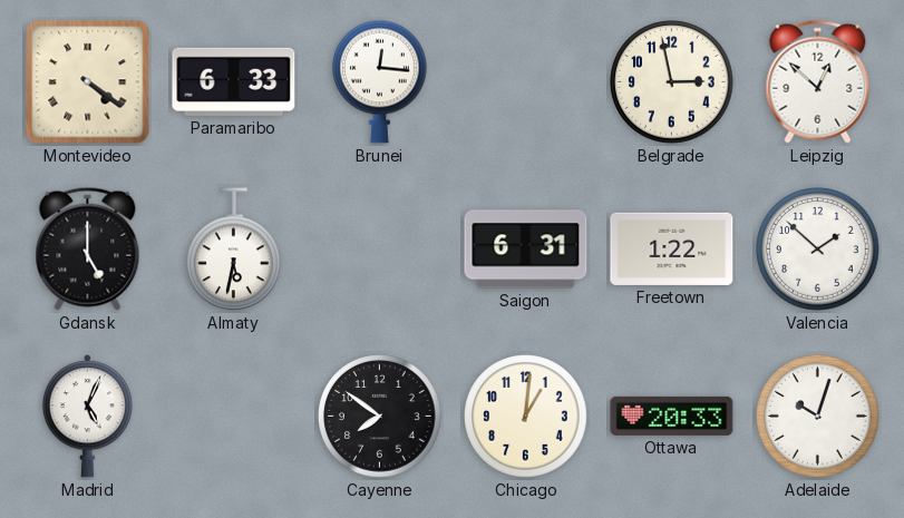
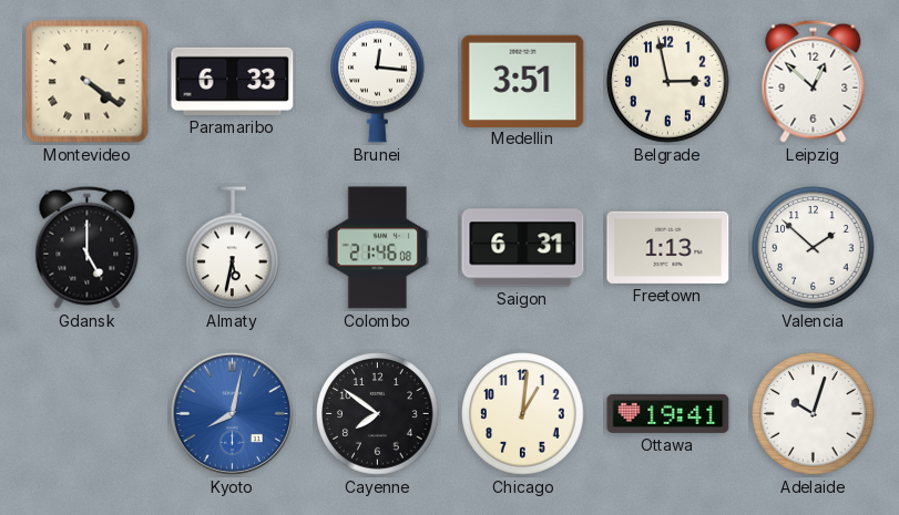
Medellin: none -> 3:51 (523, 81)
Colombo: none -> 21:46 (378, 248)
Freetown: 1:22 -> 1:13 (668, 247)
Madrid: 5:04 -> none (87, 417)
Kyoto: none -> 8:02 (232, 413)
Ottawa: 20:33 -> 19:41 (668, 413)
